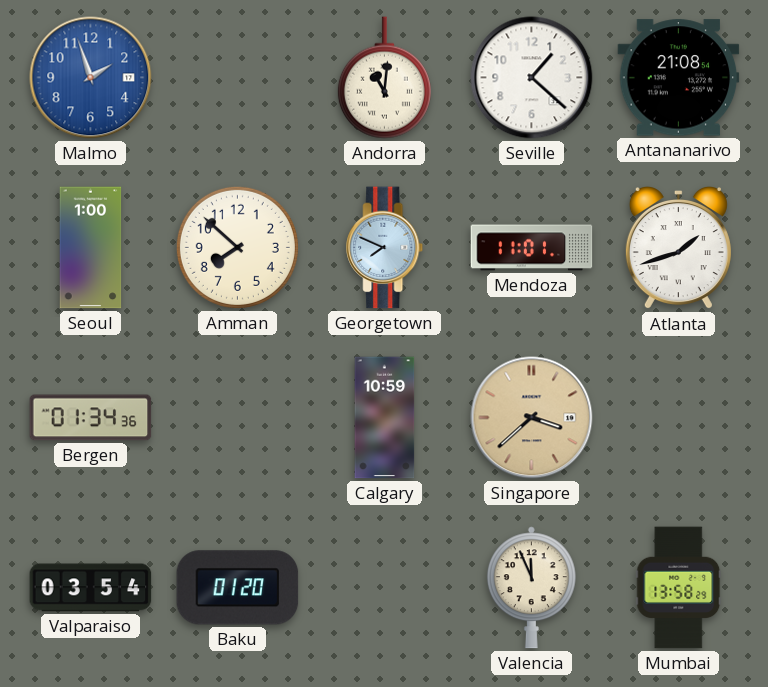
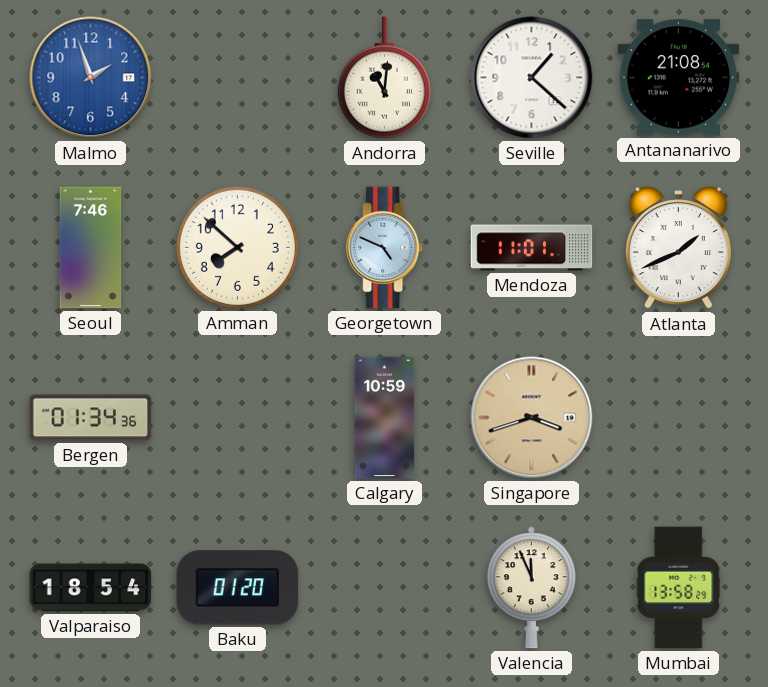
Seoul: 1:00 -> 7:46 (91, 248)
Georgetown: 7:49 -> 4:49 (385, 248)
Atlanta: 1:42 -> 1:41 (678, 249)
Singapore: 3:38 -> 3:42 (532, 418)
Valparaiso: 03:54 -> 18:54 (91, 588)
